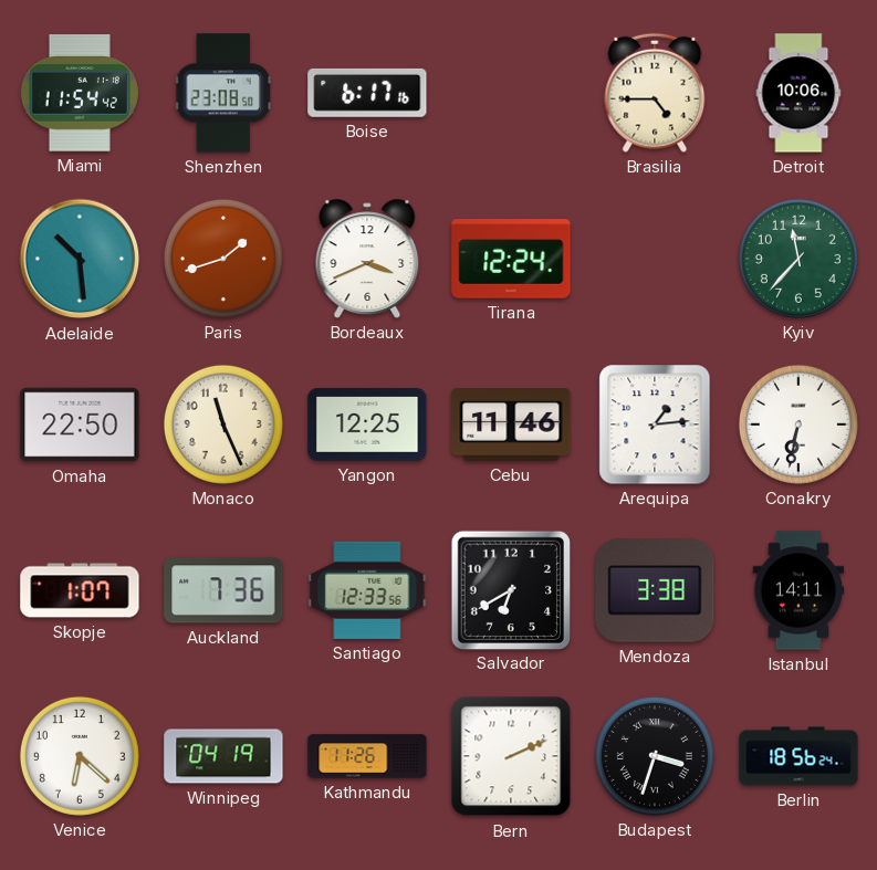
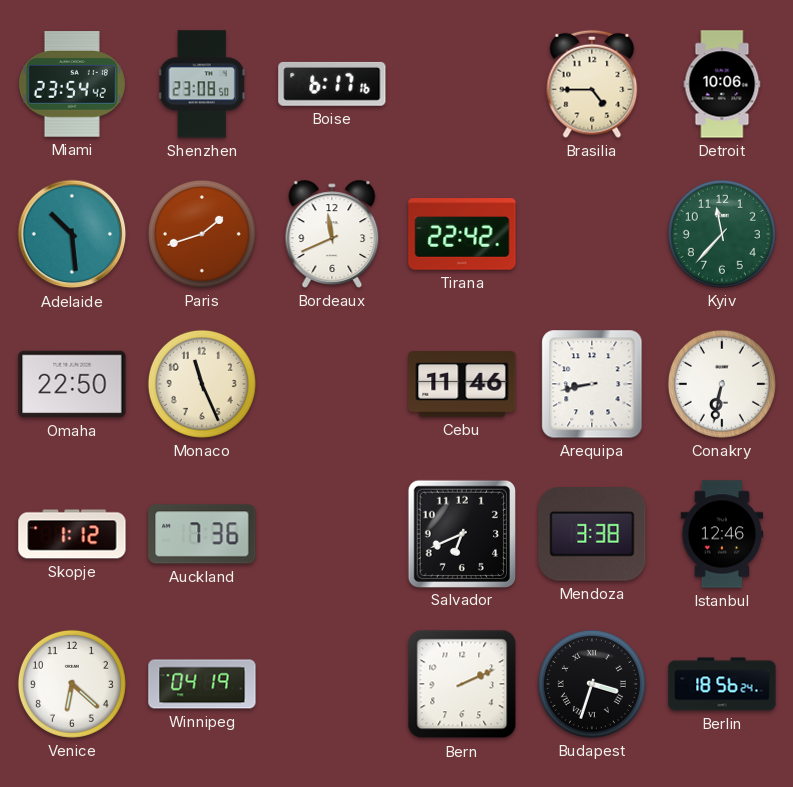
Miami: 11:54 -> 23:54 (72, 85)
Bordeaux: 3:41 -> 11:41 (332, 234)
Tirana: 12:24 -> 22:42 (462, 234)
Yangon: 12:25 -> none (367, 426)
Arequipa: 1:14 -> 8:43 (592, 384)
Skopje: 1:07 -> 1:12 (72, 534)
Santiago: 12:33 -> none (367, 590)
Salvador: 6:40 -> 6:41 (461, 533)
Istanbul: 14:11 -> 12:46 (722, 534)
Kathmandu: 11:26 -> none (367, 756)
